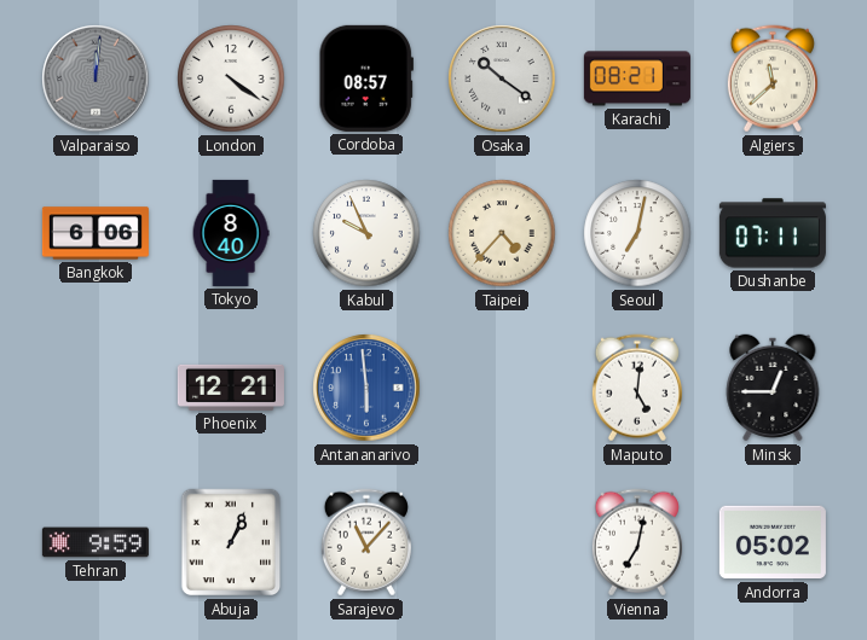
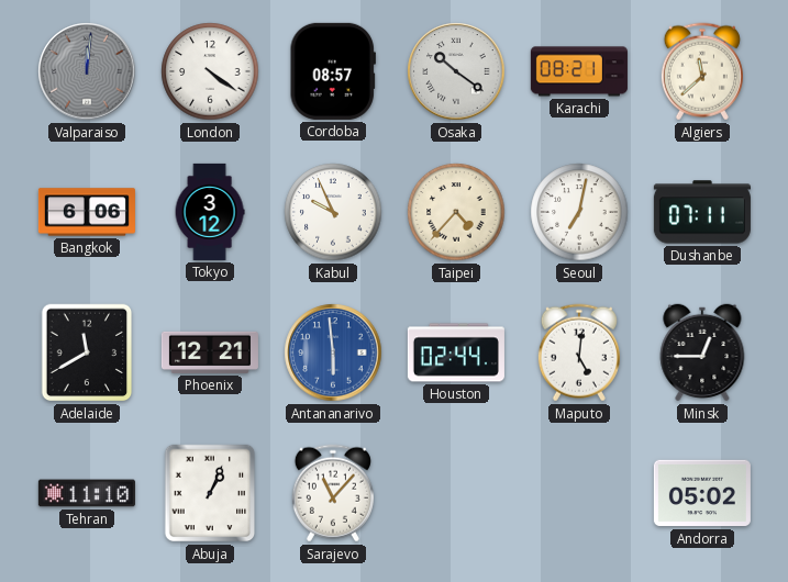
Tokyo: 8:40 -> 3:12 (210, 212)
Adelaide: none -> 11:40 (87, 352)
Houston: none -> 02:44 (456, 352)
Tehran: 9:59 -> 11:10 (87, 493)
Vienna: 7:02 -> none (637, 542)
